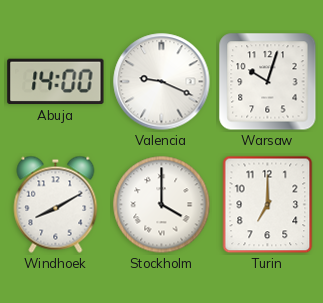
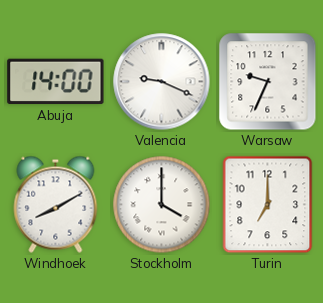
Warsaw: 10:03 -> 9:34 (268, 82)
